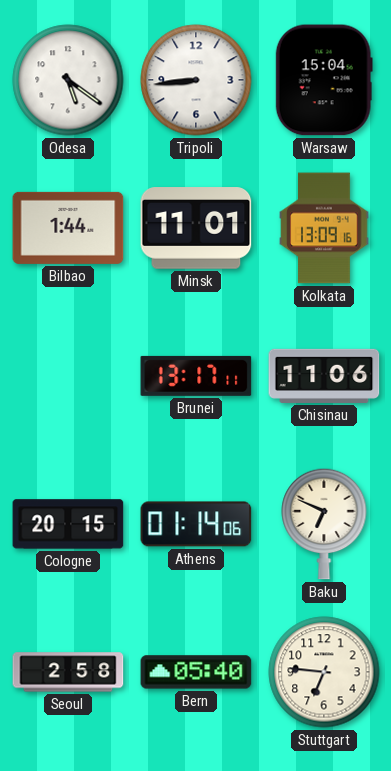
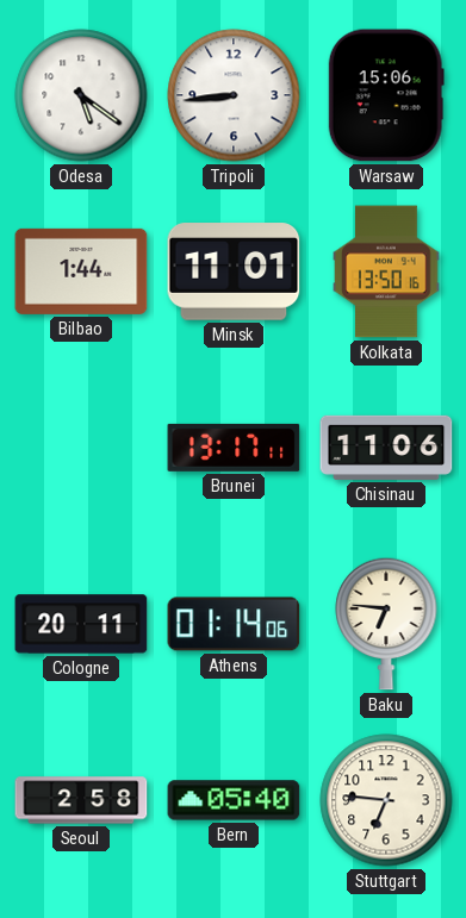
Warsaw: 15:04 -> 15:06 (386, 95)
Kolkata: 13:09 -> 13:50 (386, 271)
Cologne: 20:15 -> 20:11 (81, 624)
Baku: 6:49 -> 6:46 (386, 624)
